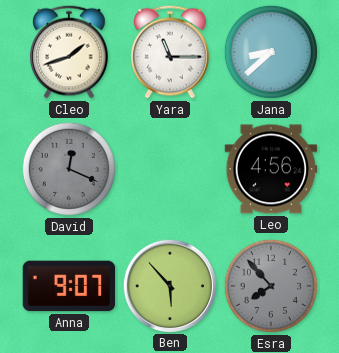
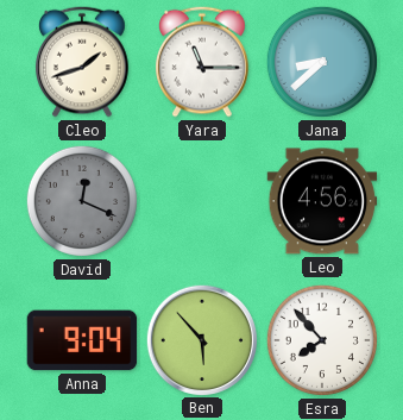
Anna: 9:07 -> 9:04 (82, 340)
Esra dial: grey -> white (322, 340)
